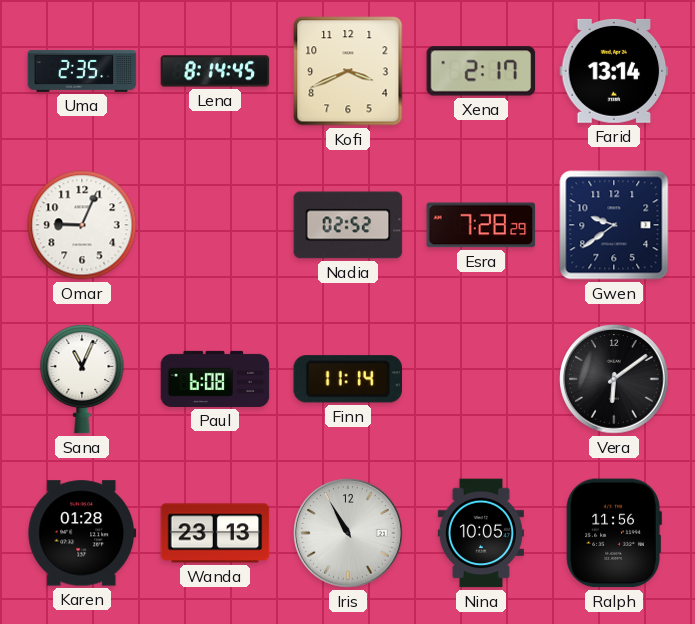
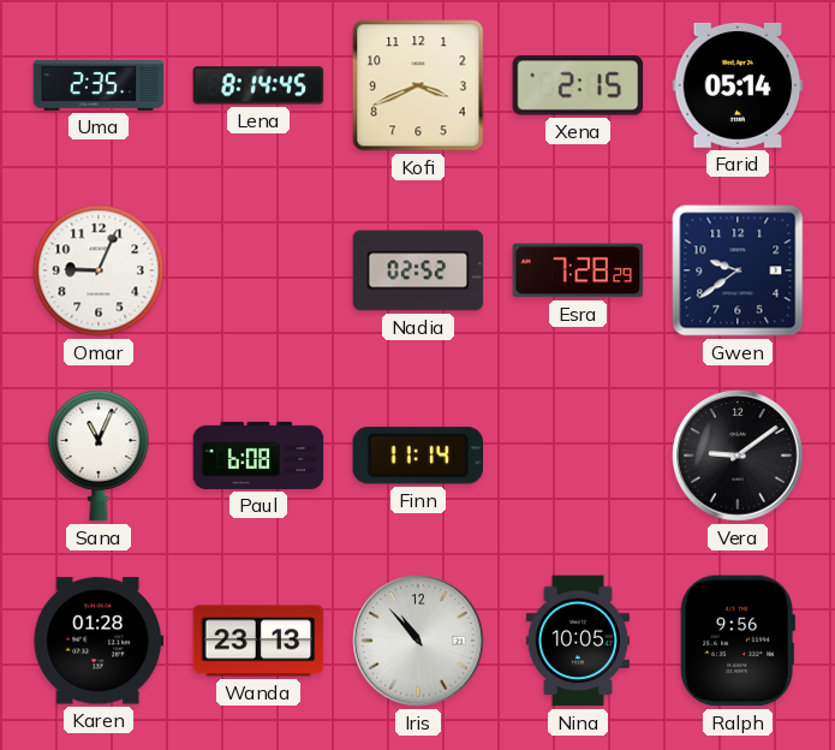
Xena: 2:17 -> 2:15 (578, 85)
Farid: 13:14 -> 05:14 (738, 85)
Vera: 6:09 -> 9:09 (738, 456)
Iris: 10:55 -> 10:53 (418, 641)
Ralph: 11:56 -> 9:56 (738, 641)
